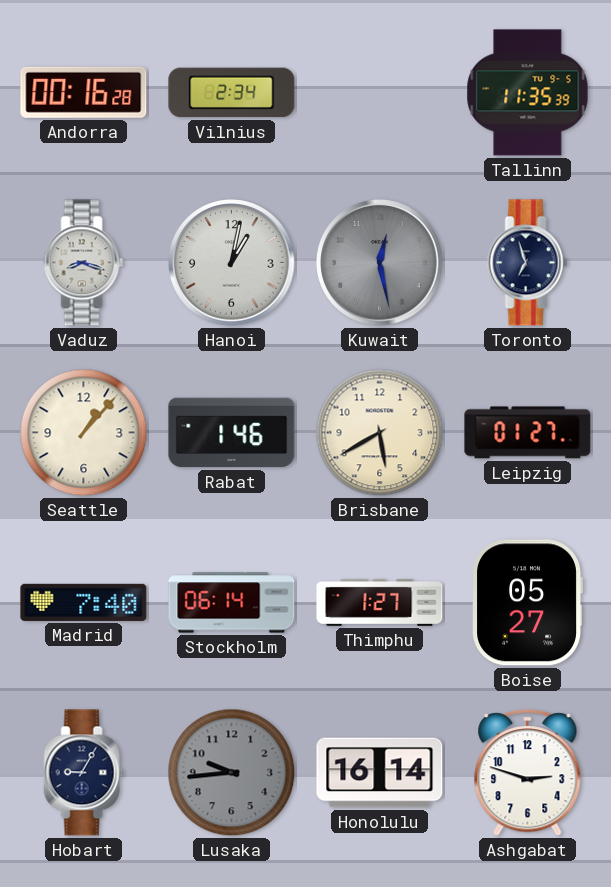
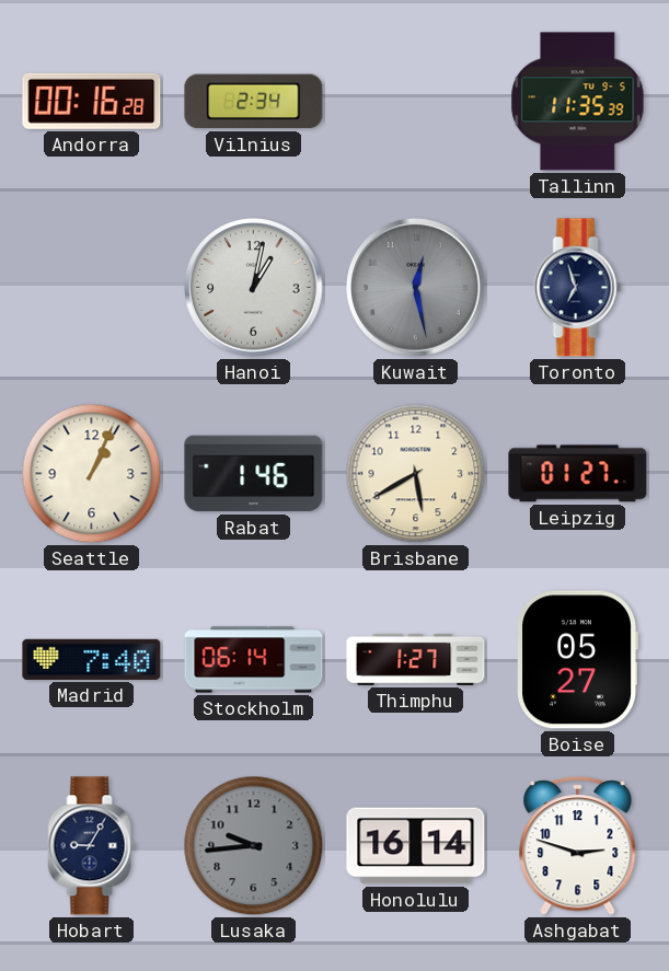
Vaduz: 8:18 -> none (84, 263)
Seattle: 1:07 -> 1:04 (92, 474)
